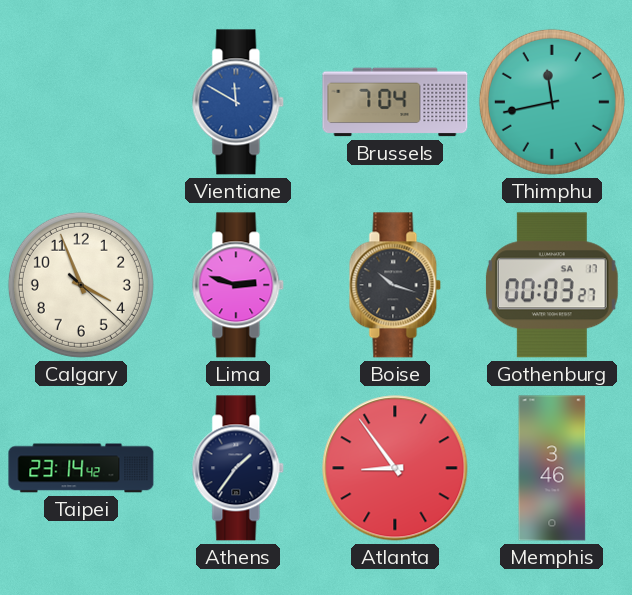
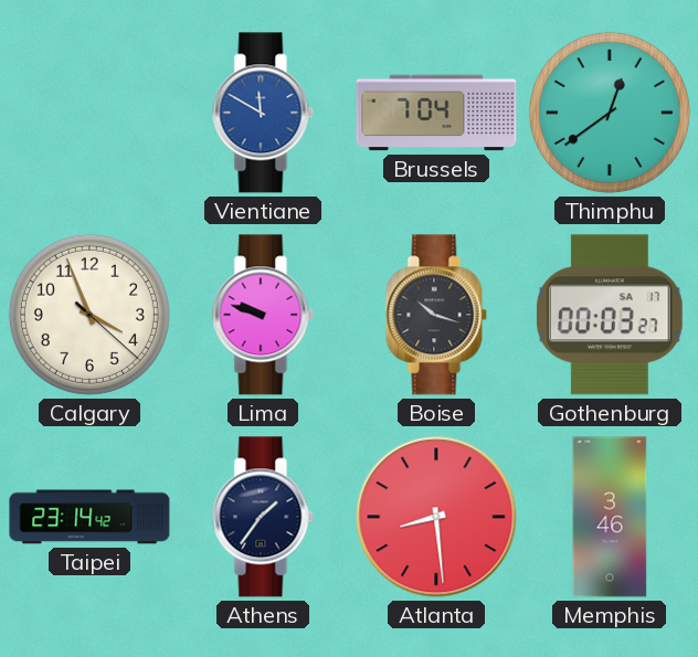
Thimphu: 11:43 -> 12:39 (610, 113)
Lima: 2:48 -> 9:48 (263, 315)
Atlanta: 8:54 -> 8:29 (436, 517)
